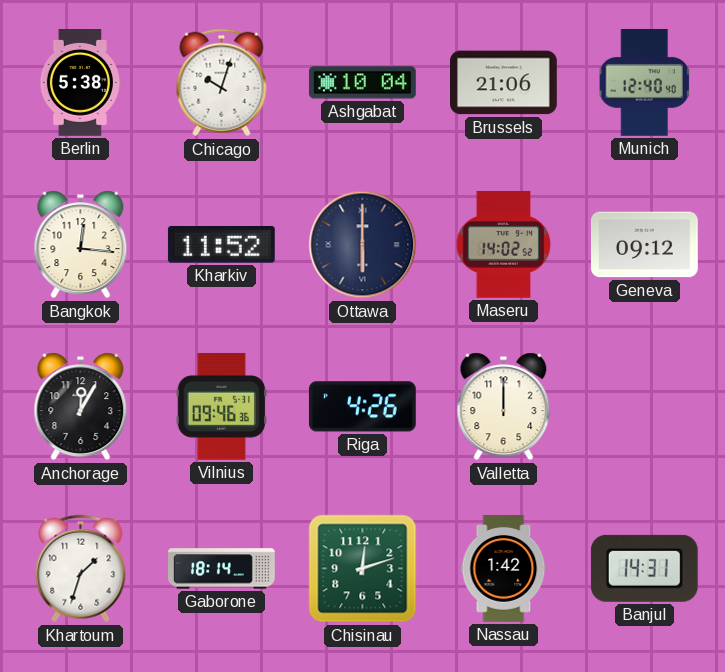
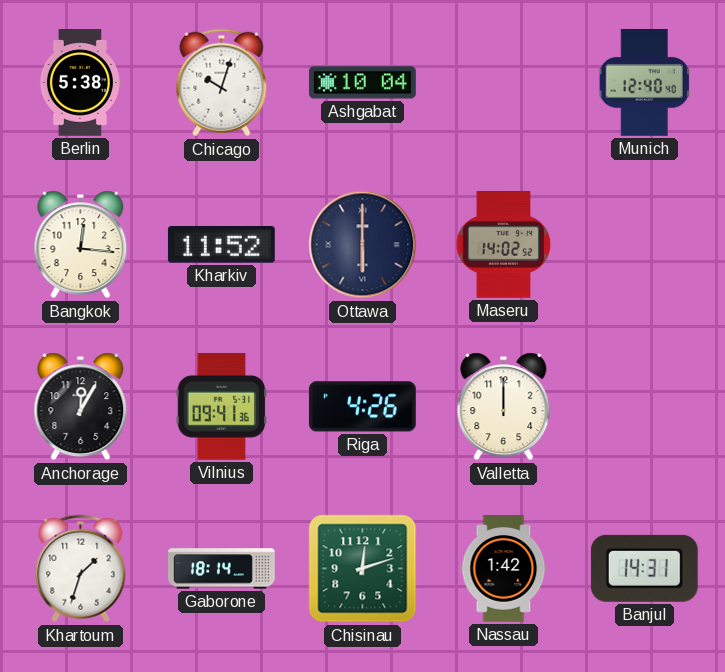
Brussels: 21:06 -> none (504, 83)
Geneva: 09:12 -> none (644, 245)
Vilnius: 09:46 -> 09:41 (222, 406)
